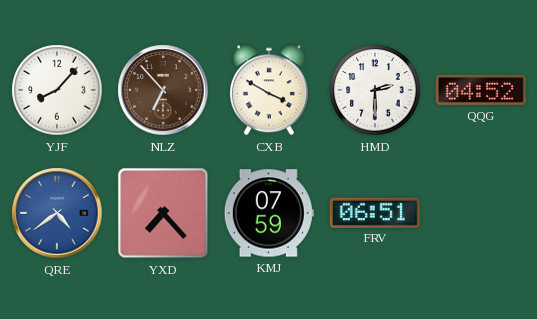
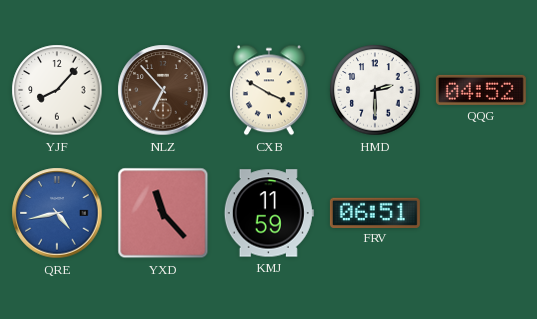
QRE: 4:39 -> 4:43 (57, 213)
YXD: 7:23 -> 11:23 (163, 213)
KMJ: 07:59 -> 11:59 (269, 213)
